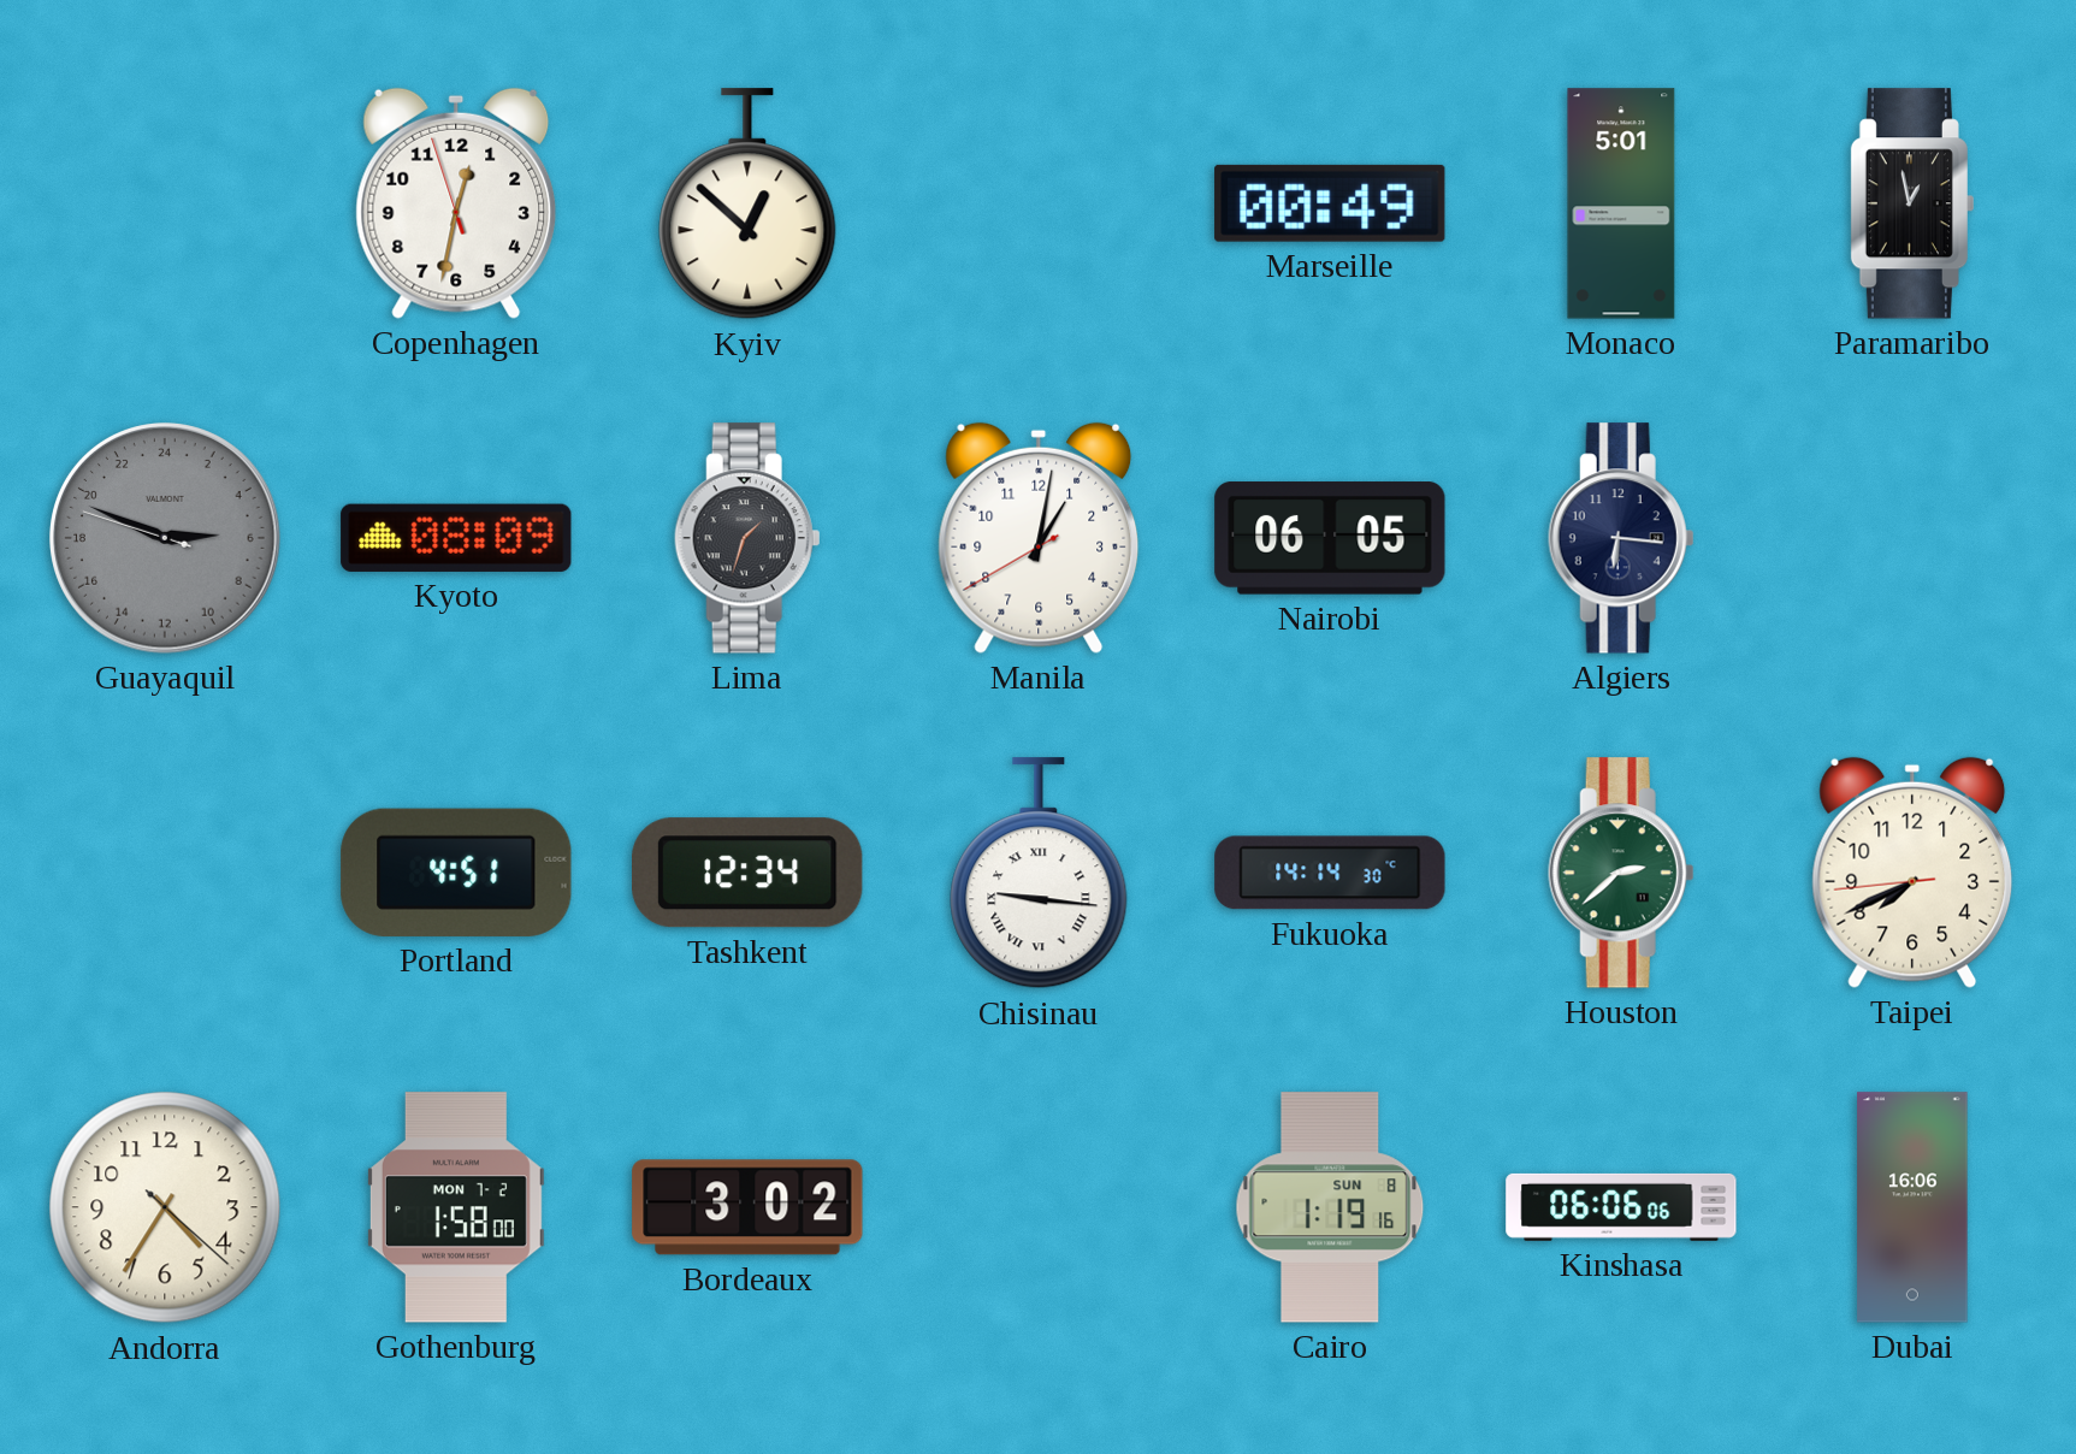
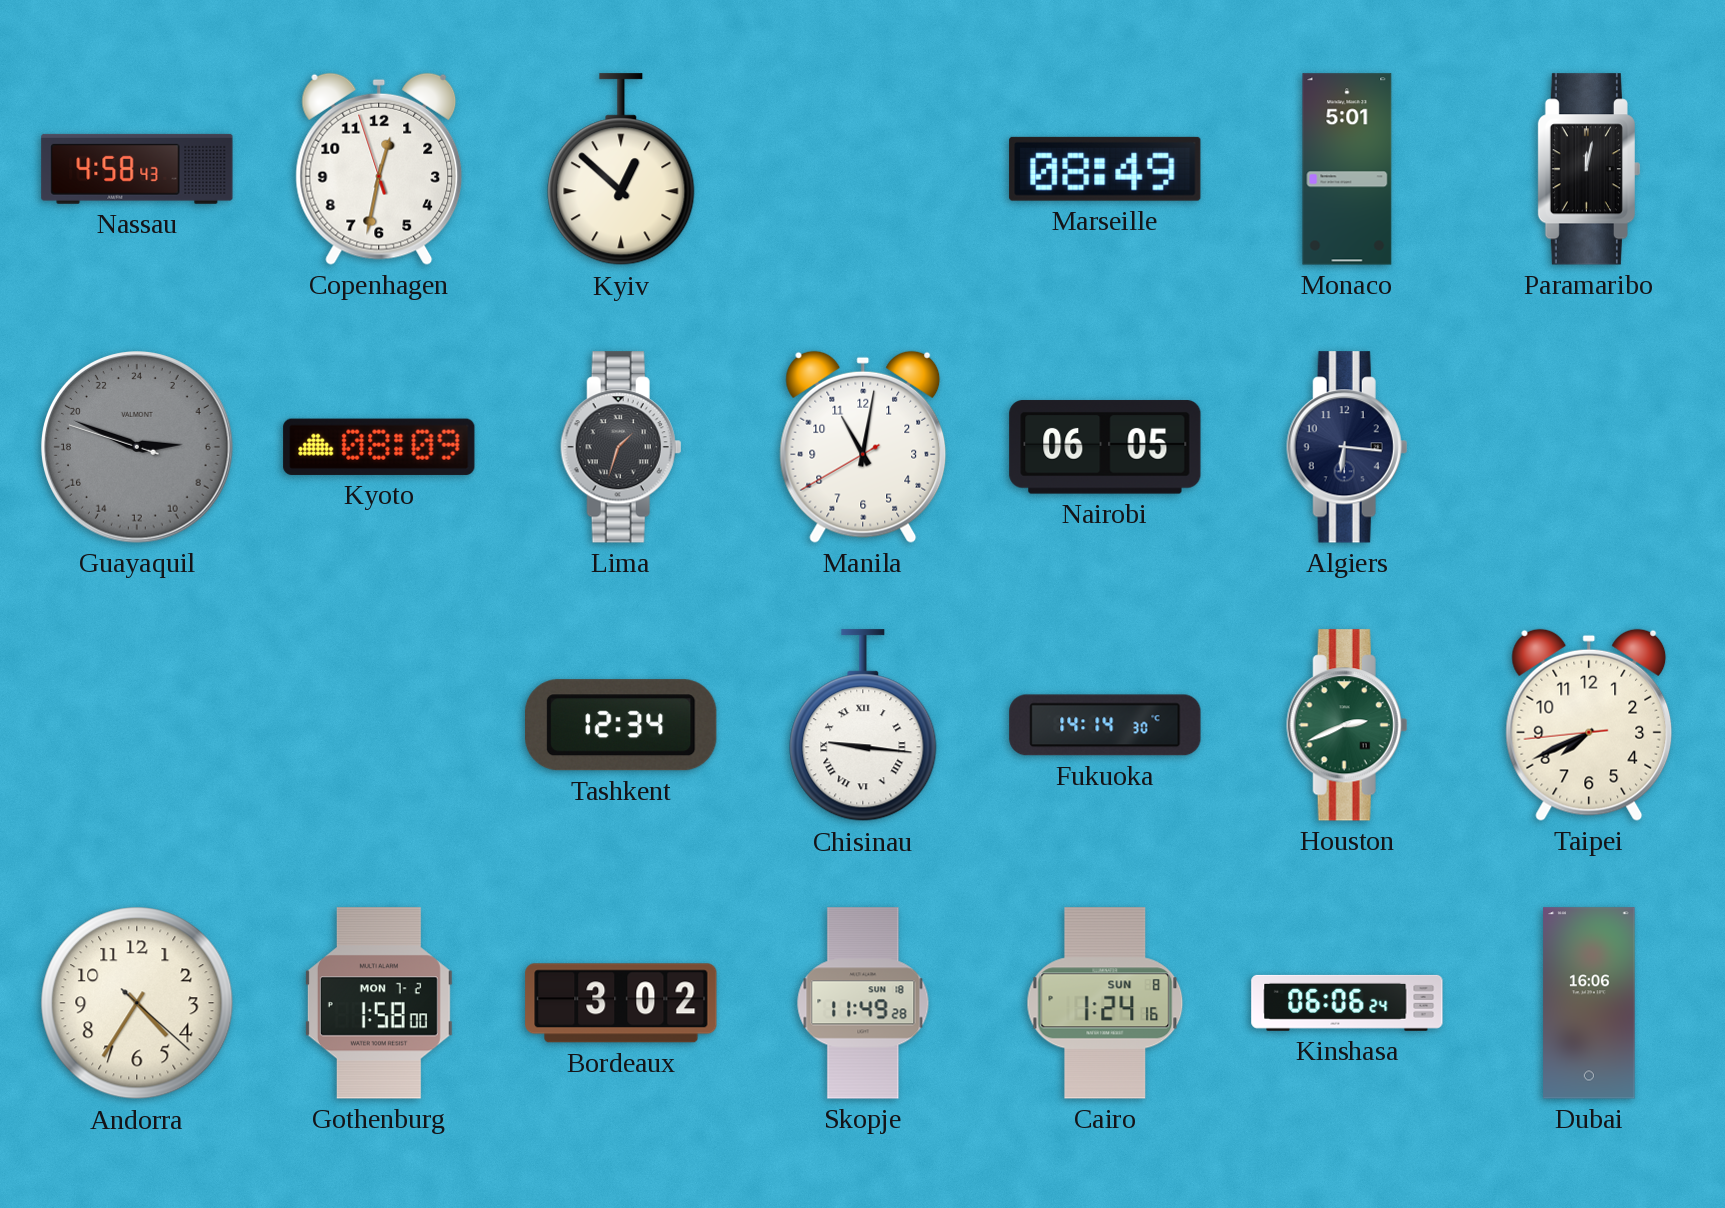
Nassau: none -> 4:58 (137, 169)
Marseille: 00:49 -> 08:49 (1105, 169)
Paramaribo: 12:58 -> 12:02 (1589, 169)
Manila: 1:01 -> 11:01 (863, 447)
Portland: 4:51 -> none (456, 873)
Houston: 2:38 -> 2:41 (1347, 725)
Skopje: none -> 11:49 (863, 1003)
Cairo: 1:19 -> 1:24 (1105, 1003)
Kinshasa: 06:06:06 -> 06:06:24 (1347, 1003)
